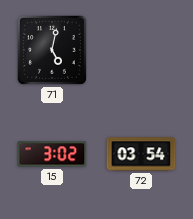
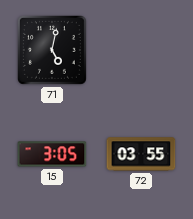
15: 3:02 -> 3:05 (52, 154)
72: 03:54 -> 03:55 (141, 154)
